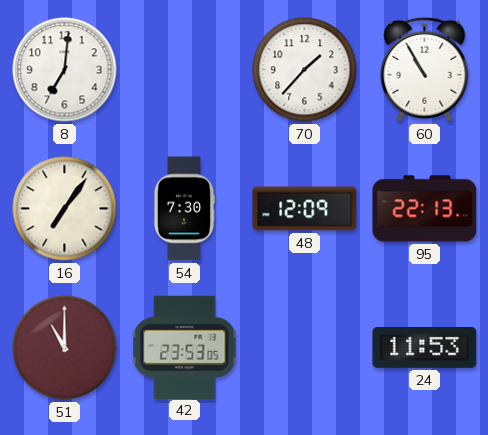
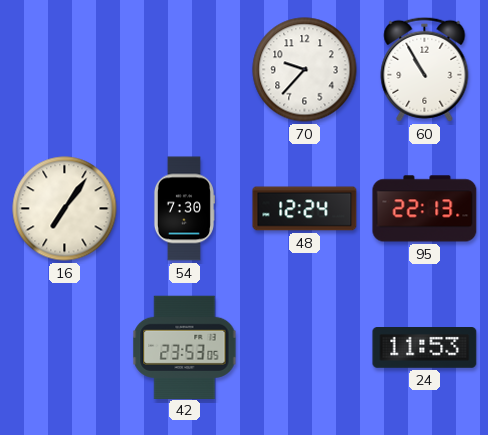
8: 7:01 -> none (65, 70)
70: 1:37 -> 9:37 (305, 70)
48: 12:09 -> 12:24 (305, 209)
51: 11:00 -> none (65, 348)
